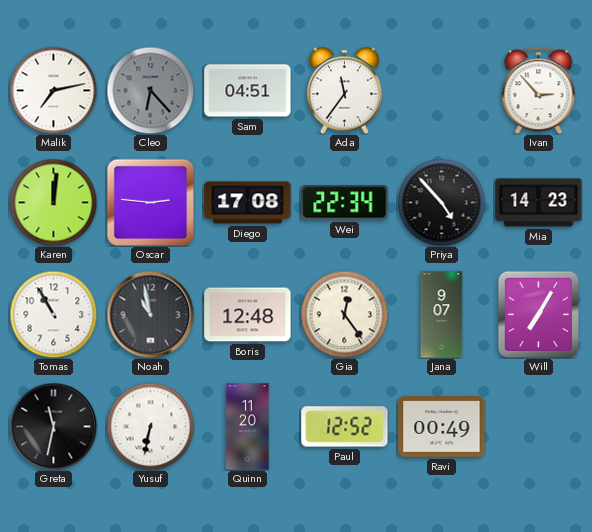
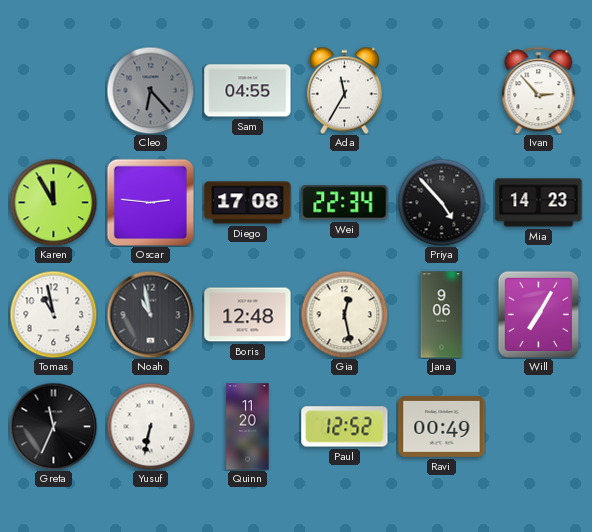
Malik: 7:13 -> none (53, 90)
Sam: 04:51 -> 04:55 (248, 91)
Ada: 11:36 -> 11:35 (344, 90)
Karen: 12:01 -> 11:55 (53, 202)
Tomas: 10:55 -> 10:58 (53, 314)
Gia: 12:24 -> 12:28 (344, 314)
Jana: 9:07 -> 9:06 (442, 315)
Greta: 11:32 -> 11:34 (53, 426)
